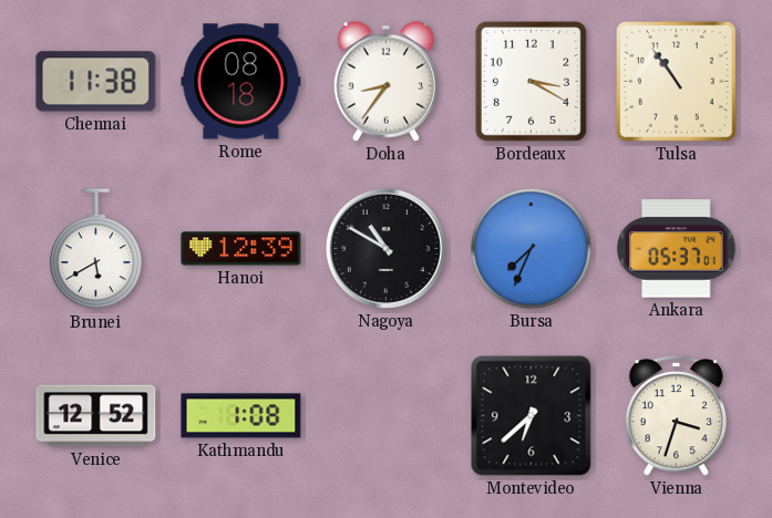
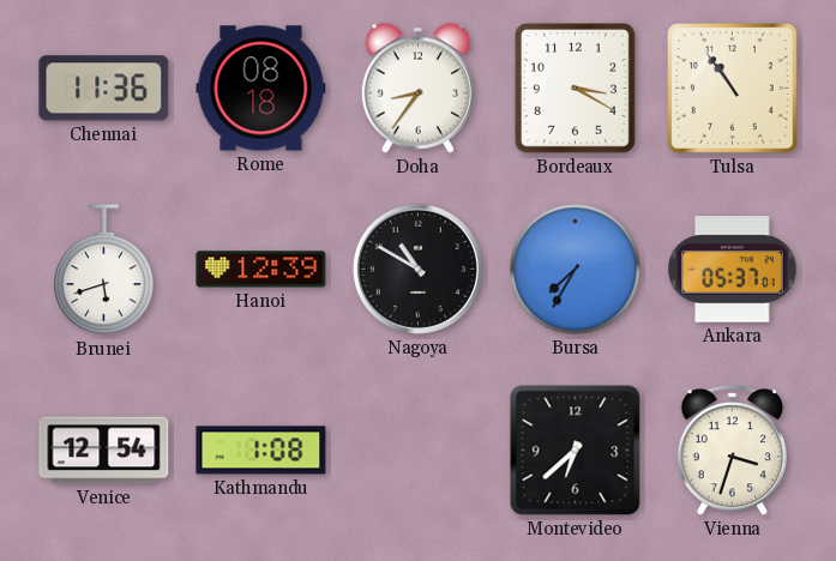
Chennai: 11:38 -> 11:36 (104, 89)
Brunei: 5:40 -> 5:42 (104, 270)
Bursa: 7:34 -> 7:35 (576, 270)
Venice: 12:52 -> 12:54 (104, 451)
